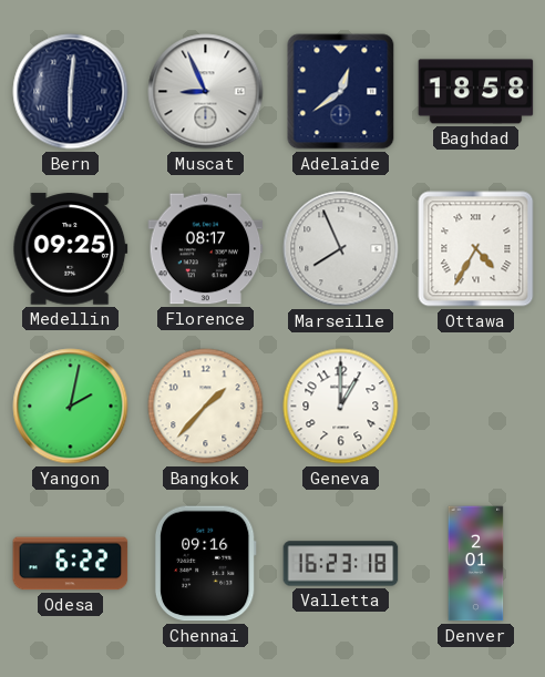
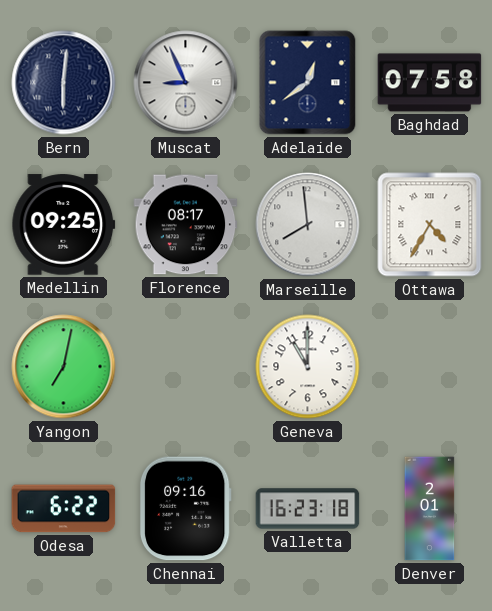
Baghdad: 18:58 -> 07:58 (430, 83)
Marseille: 7:56 -> 7:59 (308, 225)
Yangon: 2:02 -> 7:02 (64, 367)
Bangkok: 1:37 -> none (206, 407)
Geneva: 1:00 -> 11:00 (308, 367)
